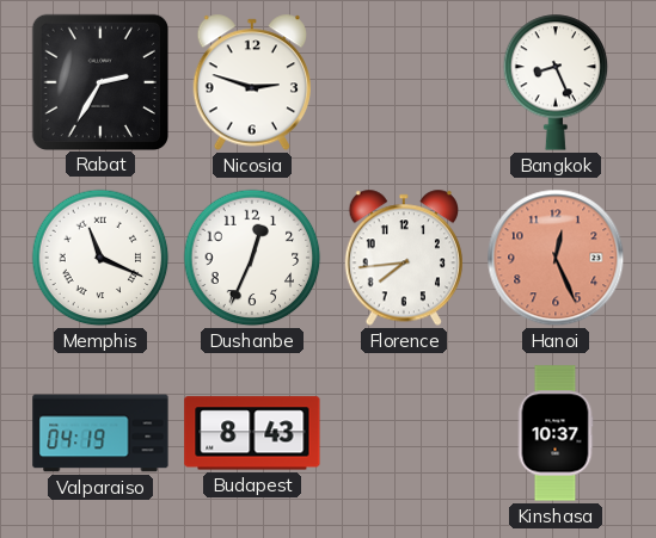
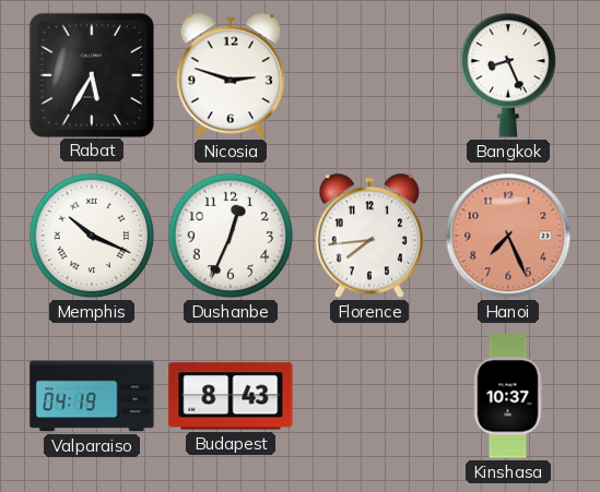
Rabat: 2:35 -> 5:35 (91, 74)
Memphis: 11:19 -> 10:19 (92, 236)
Hanoi: 12:26 -> 7:26 (508, 236)
